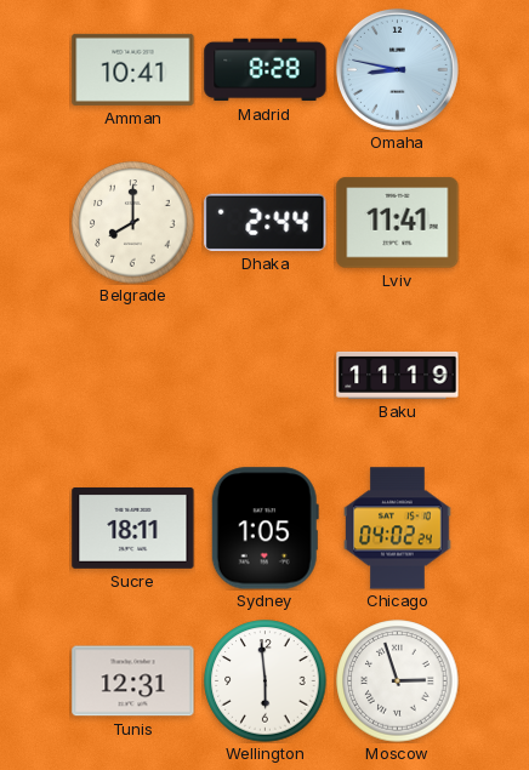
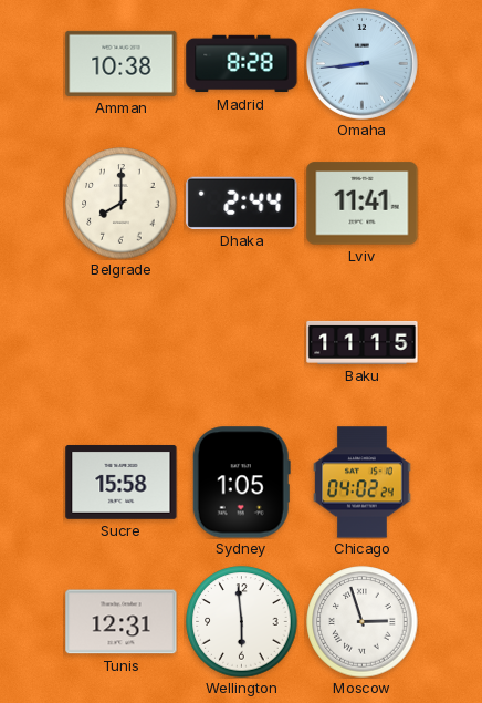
Amman: 10:41 -> 10:38 (122, 63)
Omaha: 8:47 -> 8:44 (361, 63)
Baku: 11:19 -> 11:15 (363, 342)
Sucre: 18:11 -> 15:58 (122, 482)
